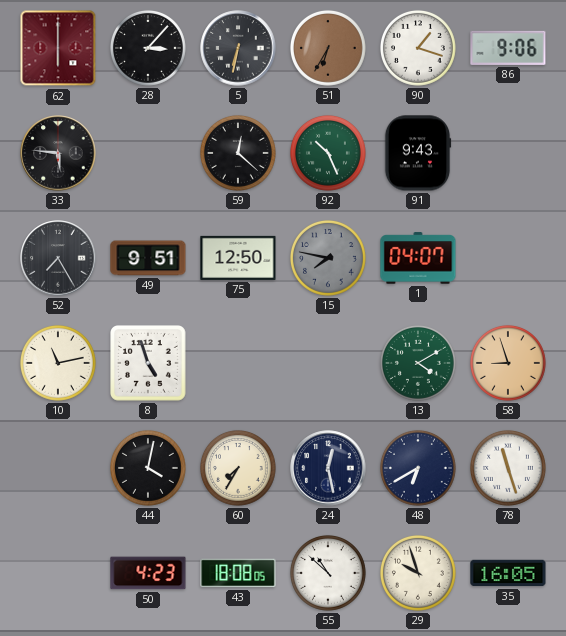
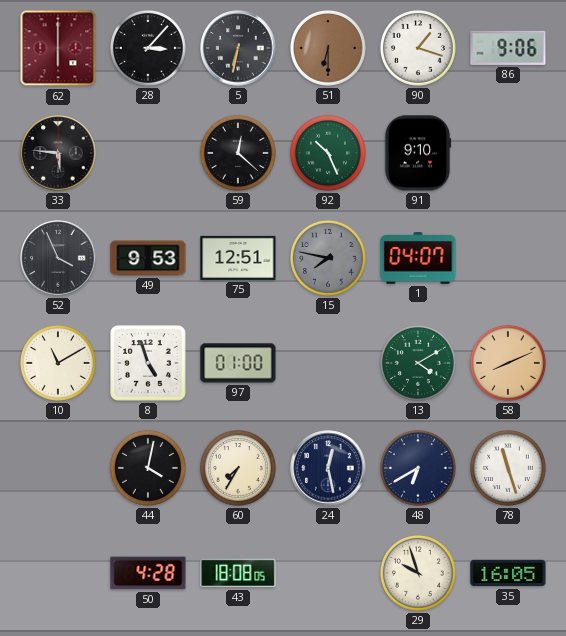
51: 6:35 -> 6:30 (328, 48)
91: 9:43 -> 9:10 (418, 153)
52: 7:25 -> 3:56 (58, 258)
49: 9:51 -> 9:53 (148, 258)
75: 12:50 -> 12:51 (238, 258)
10: 11:13 -> 11:10 (58, 363)
97: none -> 01:00 (238, 363)
58: 8:57 -> 8:11 (508, 363)
50: 4:23 -> 4:28 (148, 573)
55: 10:52 -> none (328, 573)
